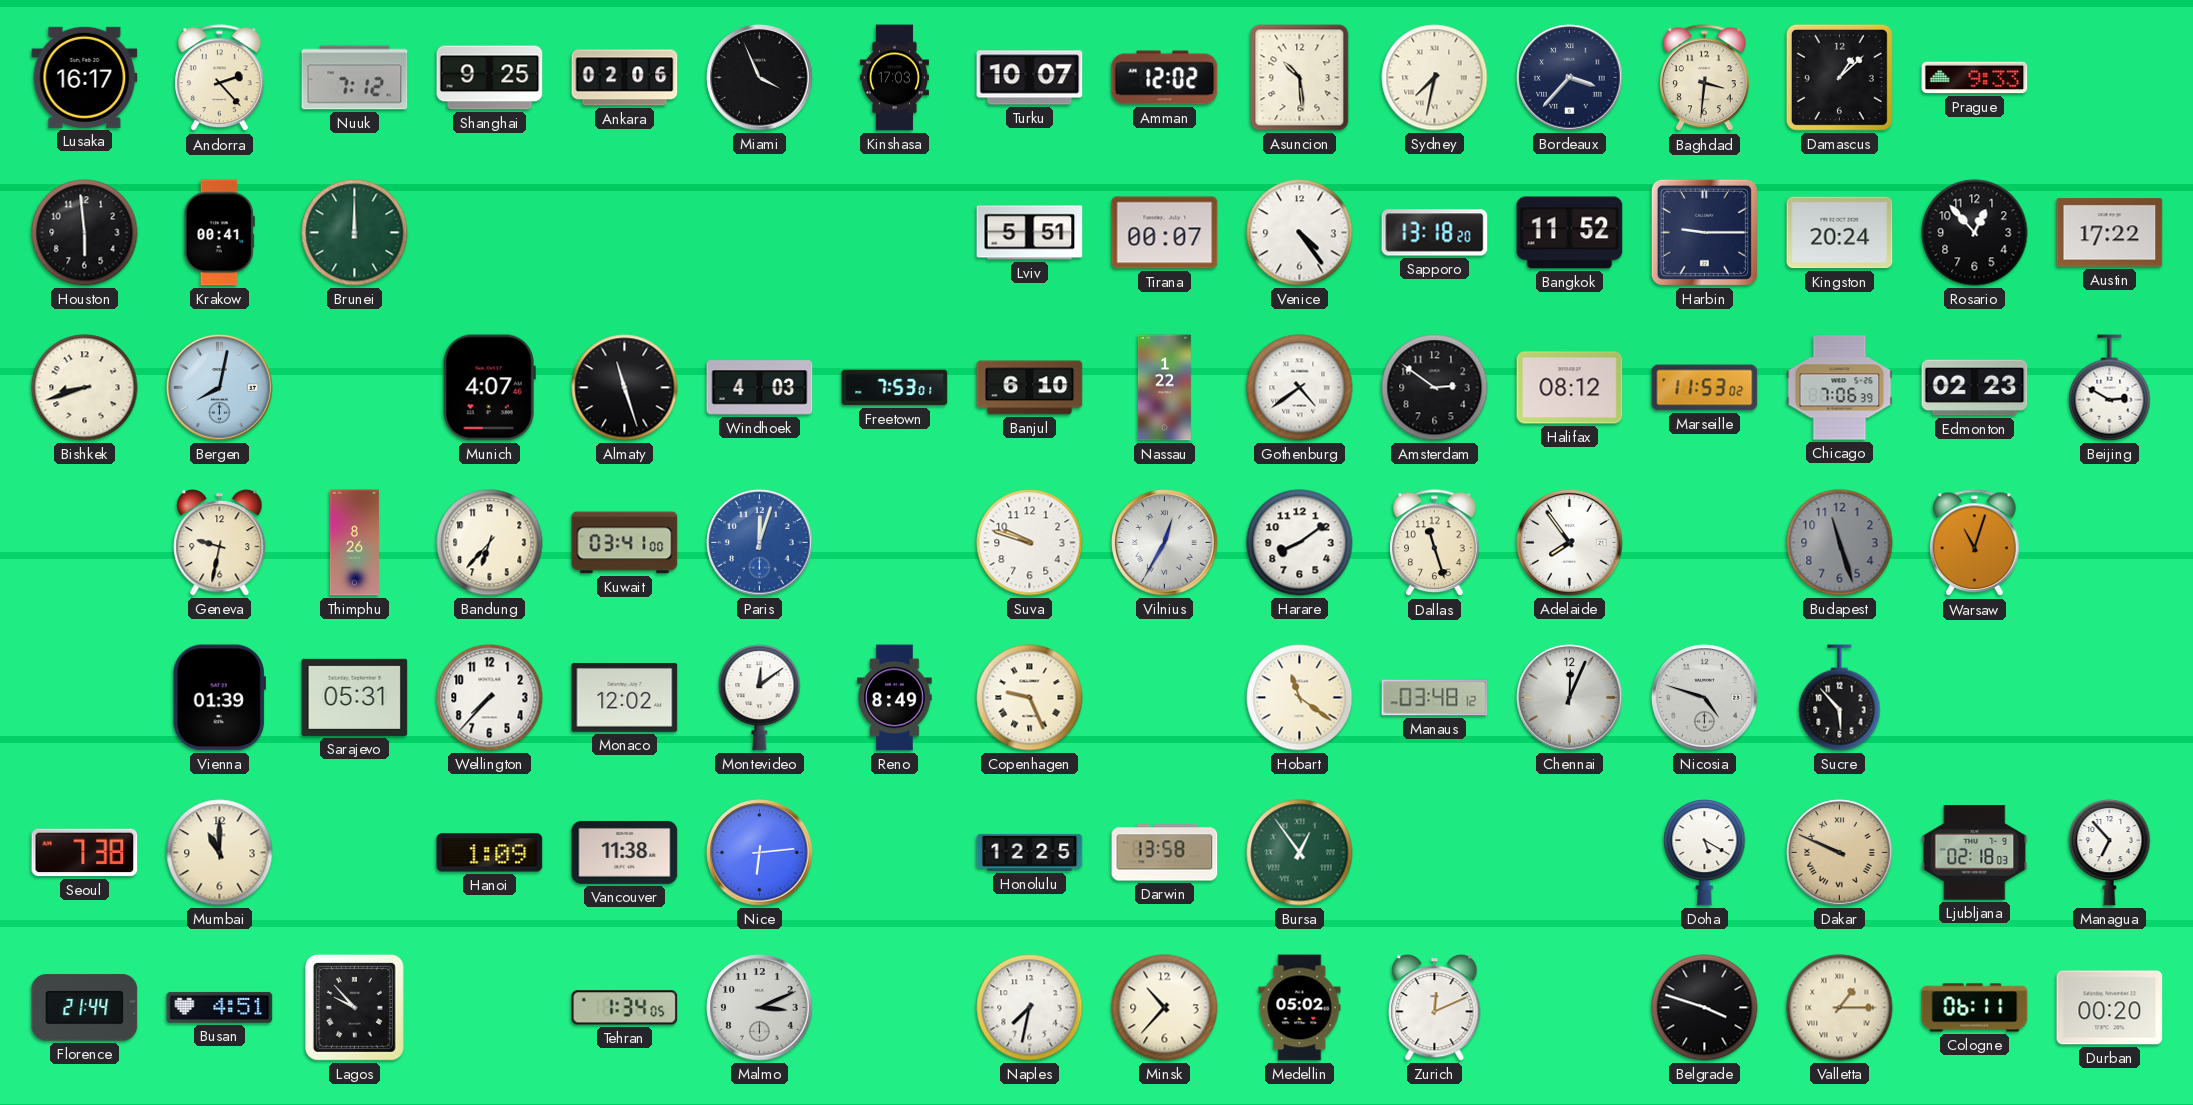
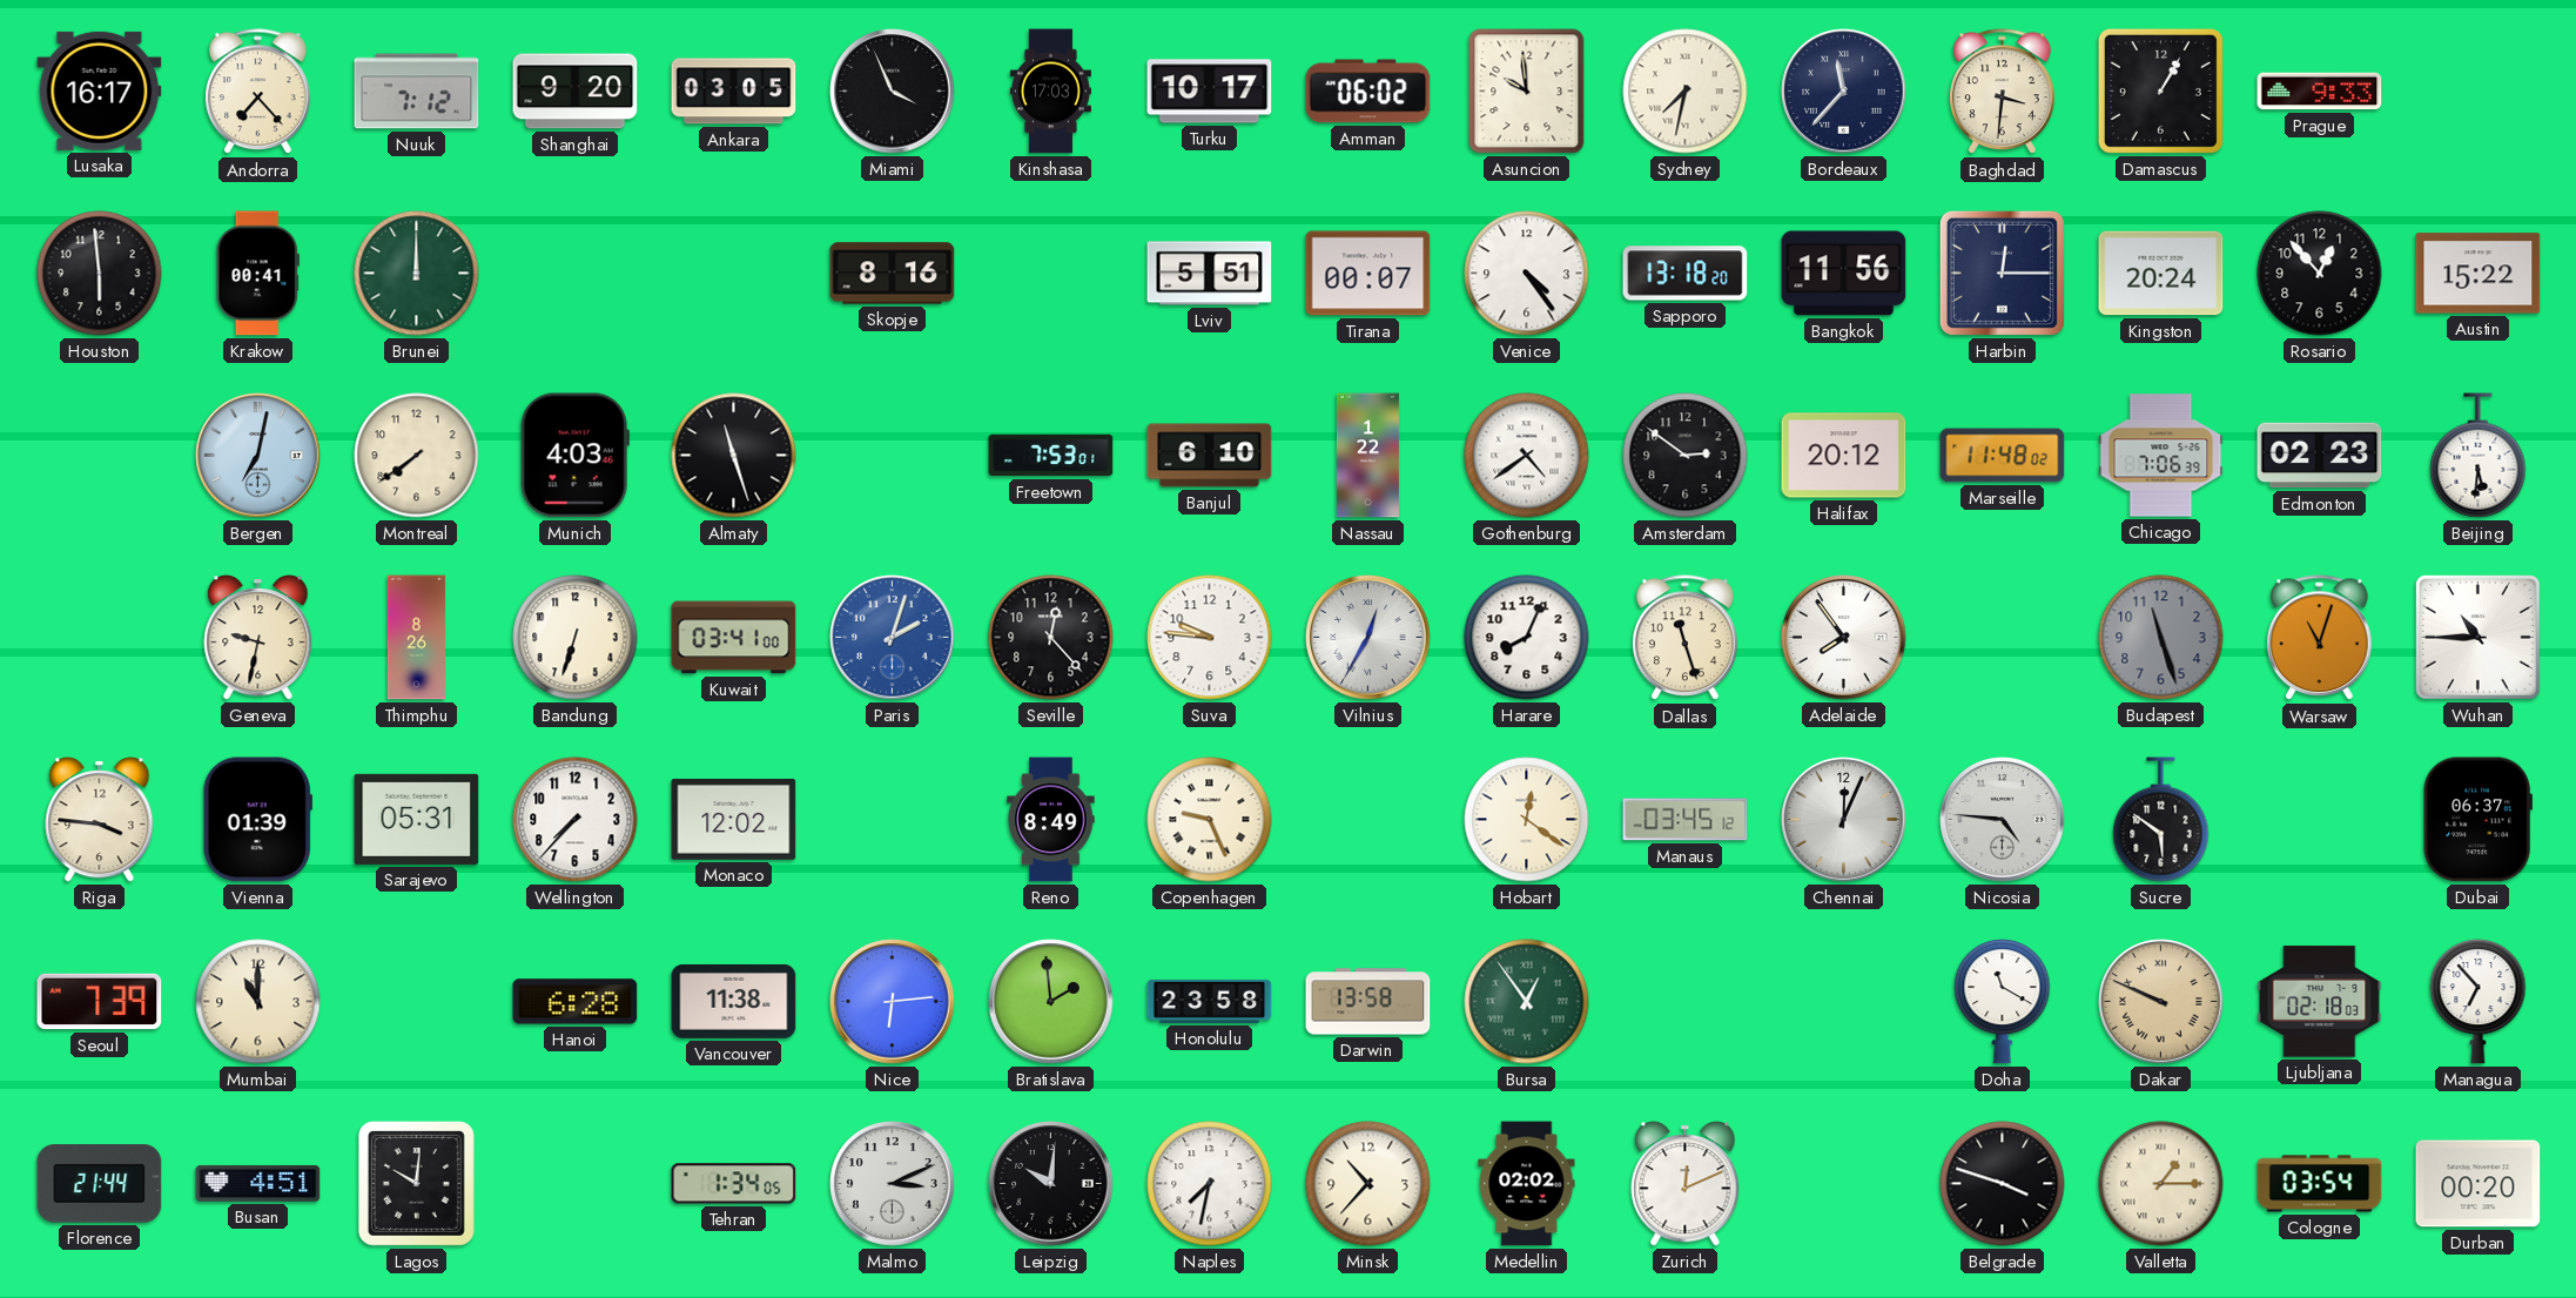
Andorra: 2:23 -> 7:23 (258, 92)
Shanghai: 9:25 -> 9:20 (576, 92)
Ankara: 02:06 -> 03:05 (734, 92)
Turku: 10:07 -> 10:17 (1210, 92)
Amman: 12:02 -> 06:02 (1368, 92)
Asuncion: 10:29 -> 9:59 (1527, 92)
Bordeaux: 3:37 -> 11:37 (1844, 92)
Damascus: 1:08 -> 1:05 (2160, 90)
Skopje: none -> 8:16 (893, 274)
Bangkok: 11:52 -> 11:56 (1844, 274)
Harbin: 9:15 -> 12:15 (2002, 273)
Austin: 17:22 -> 15:22 (2479, 274)
Bishkek: 8:42 -> none (85, 388)
Bergen: 8:02 -> 7:02 (258, 456)
Montreal: none -> 7:39 (417, 456)
Munich: 4:07 -> 4:03 (574, 456)
Windhoek: 4:03 -> none (760, 388)
Halifax: 08:12 -> 20:12 (1844, 456)
Marseille: 11:53 -> 11:48 (2003, 456)
Beijing: 2:50 -> 5:31 (2479, 456)
Bandung: 6:37 -> 6:33 (576, 638)
Paris: 12:03 -> 2:03 (893, 638)
Seville: none -> 12:23 (1051, 638)
Suva: 9:48 -> 9:46 (1210, 638)
Harare: 8:09 -> 8:04 (1527, 638)
Wuhan: none -> 10:45 (2479, 638)
Riga: none -> 3:46 (100, 820)
Montevideo: 12:09 -> none (760, 698)
Hobart: 11:21 -> 12:21 (1527, 820)
Manaus: 03:48 -> 03:45 (1686, 820)
Nicosia: 4:48 -> 4:46 (2003, 820)
Sucre: 5:53 -> 5:51 (2161, 820)
Dubai: none -> 06:37 (2477, 820)
Seoul: 7:38 -> 7:39 (100, 1002)
Hanoi: 1:09 -> 6:28 (576, 1002)
Bratislava: none -> 1:59 (1051, 1002)
Honolulu: 12:25 -> 23:58 (1210, 1001)
Doha: 5:20 -> 11:20 (2003, 1002)
Lagos: 9:53 -> 10:01 (416, 1183)
Leipzig: none -> 10:01 (1051, 1184)
Medellin: 05:02 -> 02:02 (1527, 1184)
Cologne: 06:11 -> 03:54 (2320, 1184)
